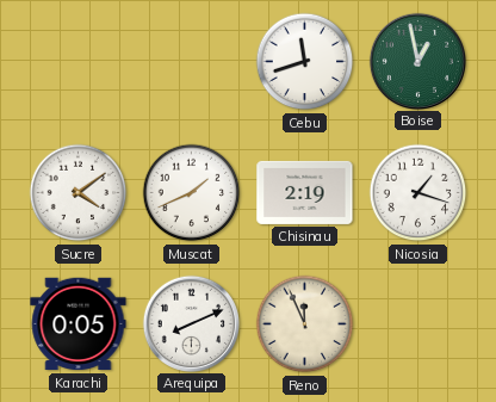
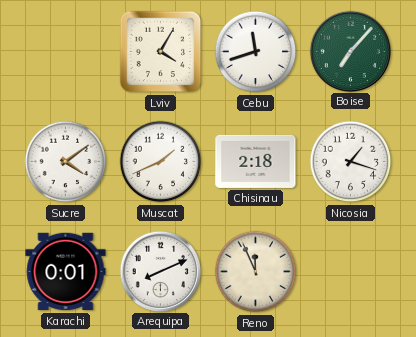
Lviv: none -> 4:05 (161, 52)
Boise: 12:58 -> 7:07 (350, 51)
Chisinau: 2:19 -> 2:18 (256, 161)
Karachi: 0:05 -> 0:01 (66, 272)
